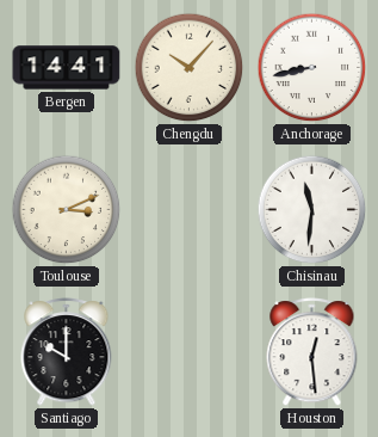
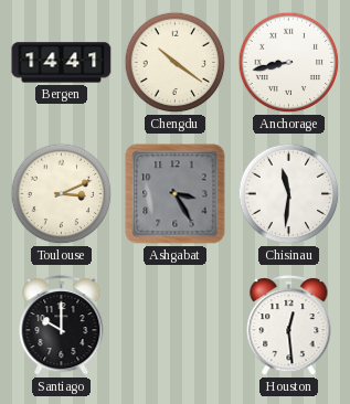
Chengdu: 10:07 -> 10:21 (176, 63)
Ashgabat: none -> 3:25 (176, 194)
